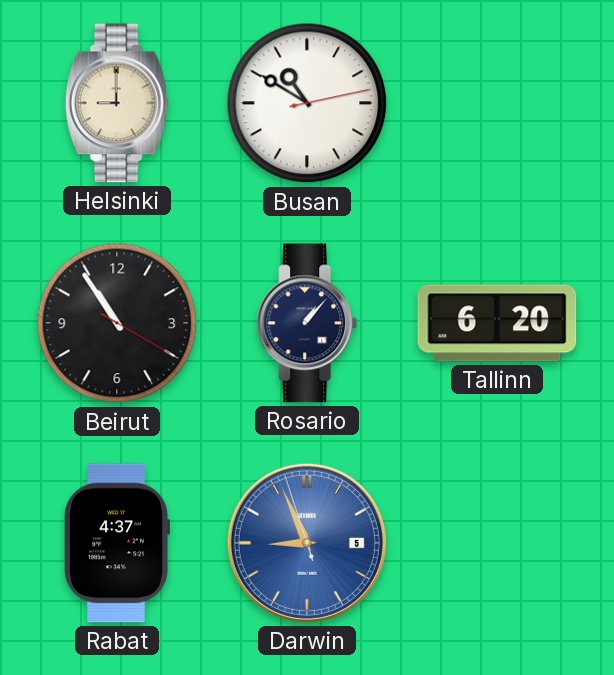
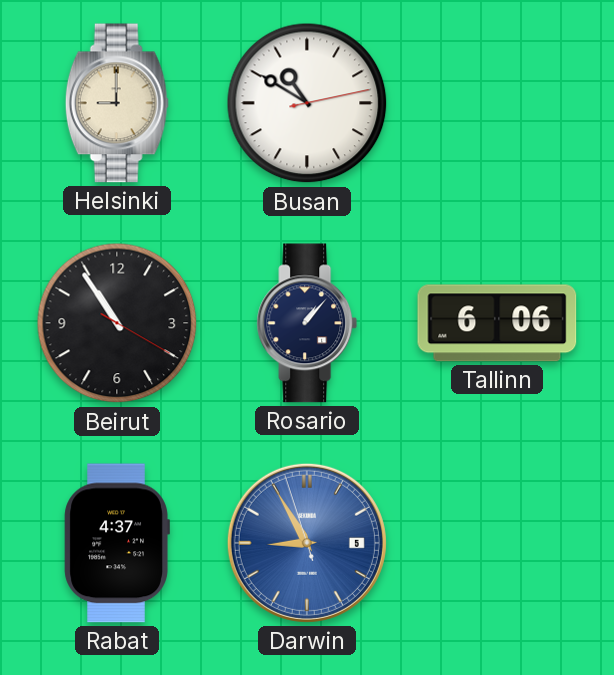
Tallinn: 6:20 -> 6:06 (497, 323)
Darwin: 8:55 -> 8:54 (307, 543)
